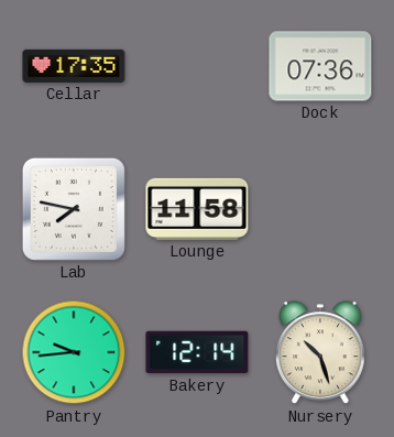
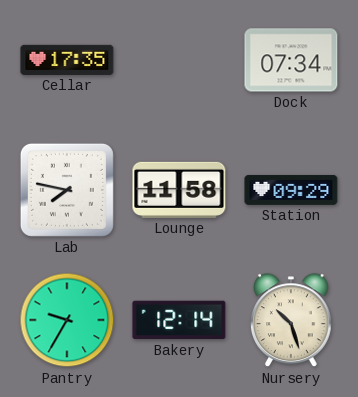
Dock: 07:36 -> 07:34 (291, 60)
Station: none -> 09:29 (291, 190)
Pantry: 9:44 -> 9:35 (67, 320)
